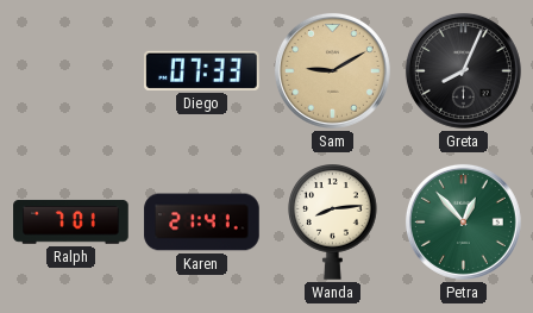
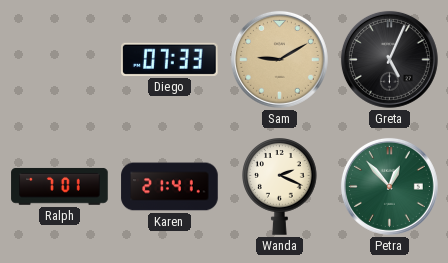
Greta: 8:04 -> 5:04 (389, 59)
Wanda: 8:14 -> 2:19 (280, 187)
